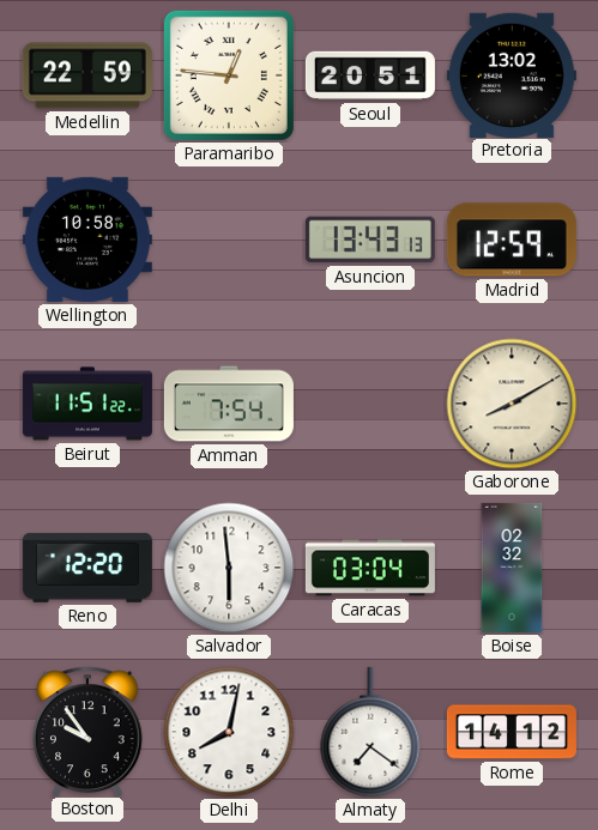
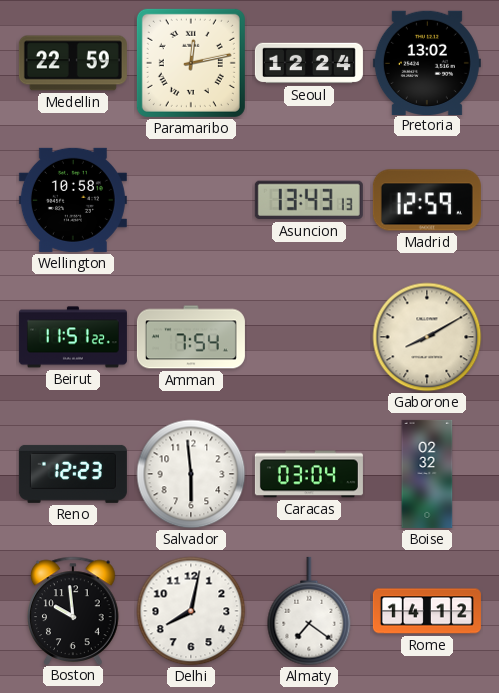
Paramaribo: 12:46 -> 12:13 (191, 63)
Seoul: 20:51 -> 12:24 (309, 63)
Reno: 12:20 -> 12:23 (73, 474)
Boston: 9:54 -> 9:59 (74, 610)
